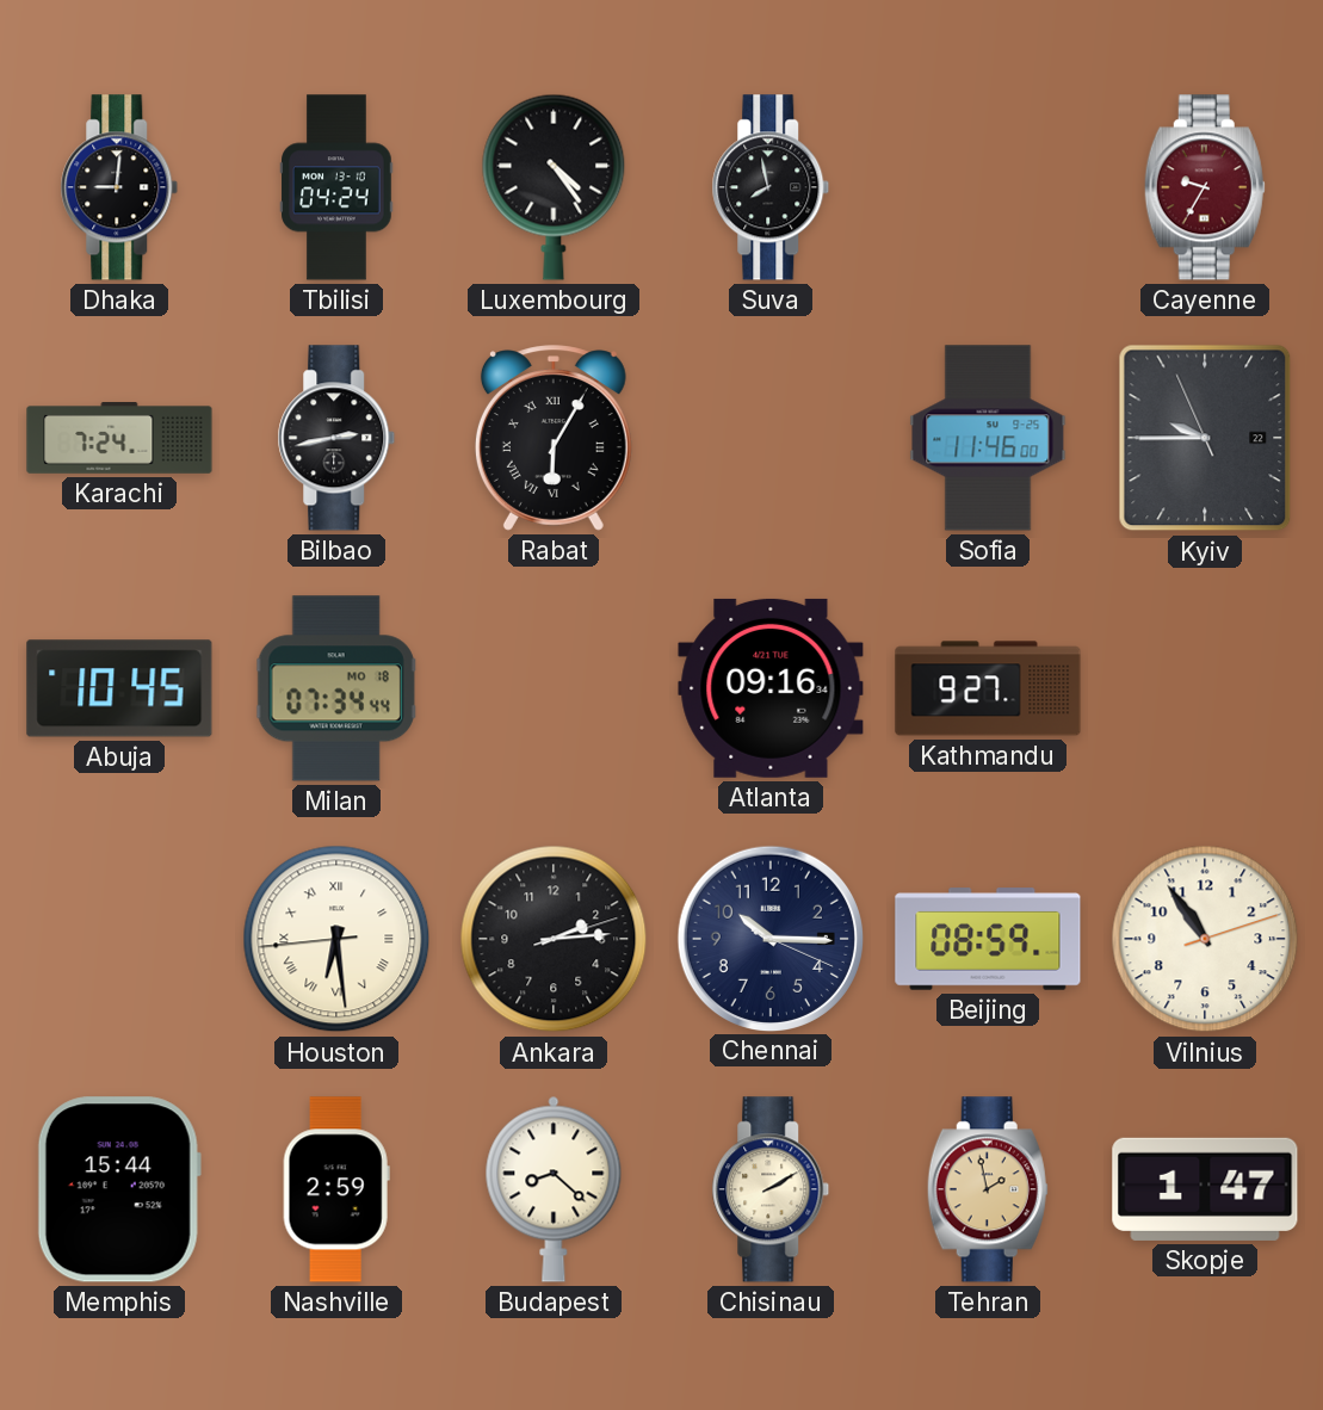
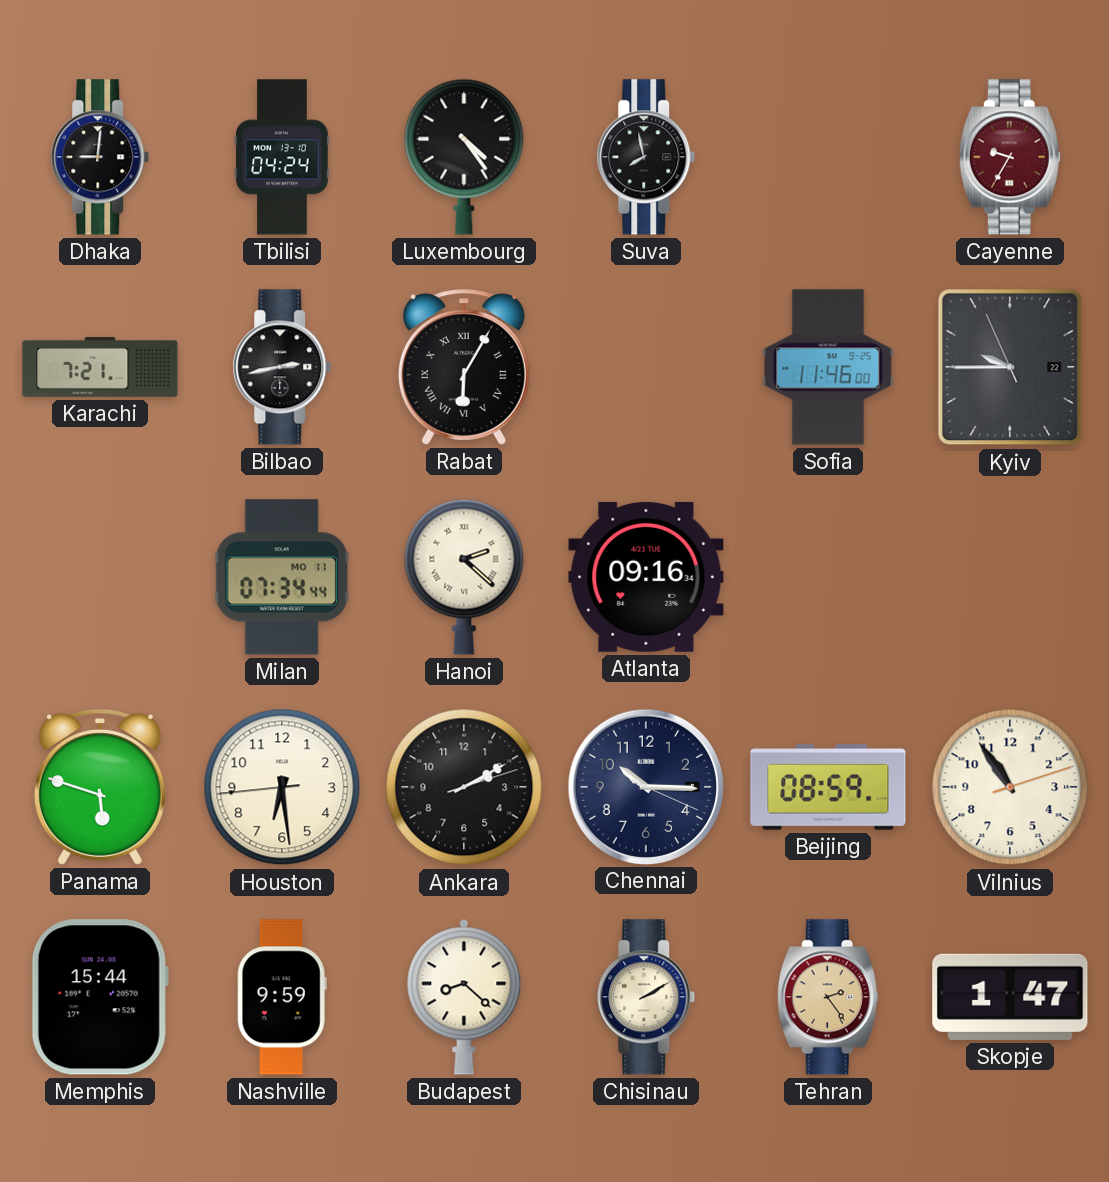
Karachi: 7:24 -> 7:21 (100, 367)
Abuja: 10:45 -> none (119, 688)
Milan date: MO 18 -> MO 11 (282, 577)
Hanoi: none -> 2:22 (464, 577)
Kathmandu: 9:27 -> none (988, 688)
Panama: none -> 5:48 (100, 787)
Houston numerals: Roman -> Arabic (282, 787)
Ankara: 2:14 -> 2:10 (464, 787)
Nashville: 2:59 -> 9:59 (282, 997)
Tehran: 1:58 -> 2:24 (828, 997)
